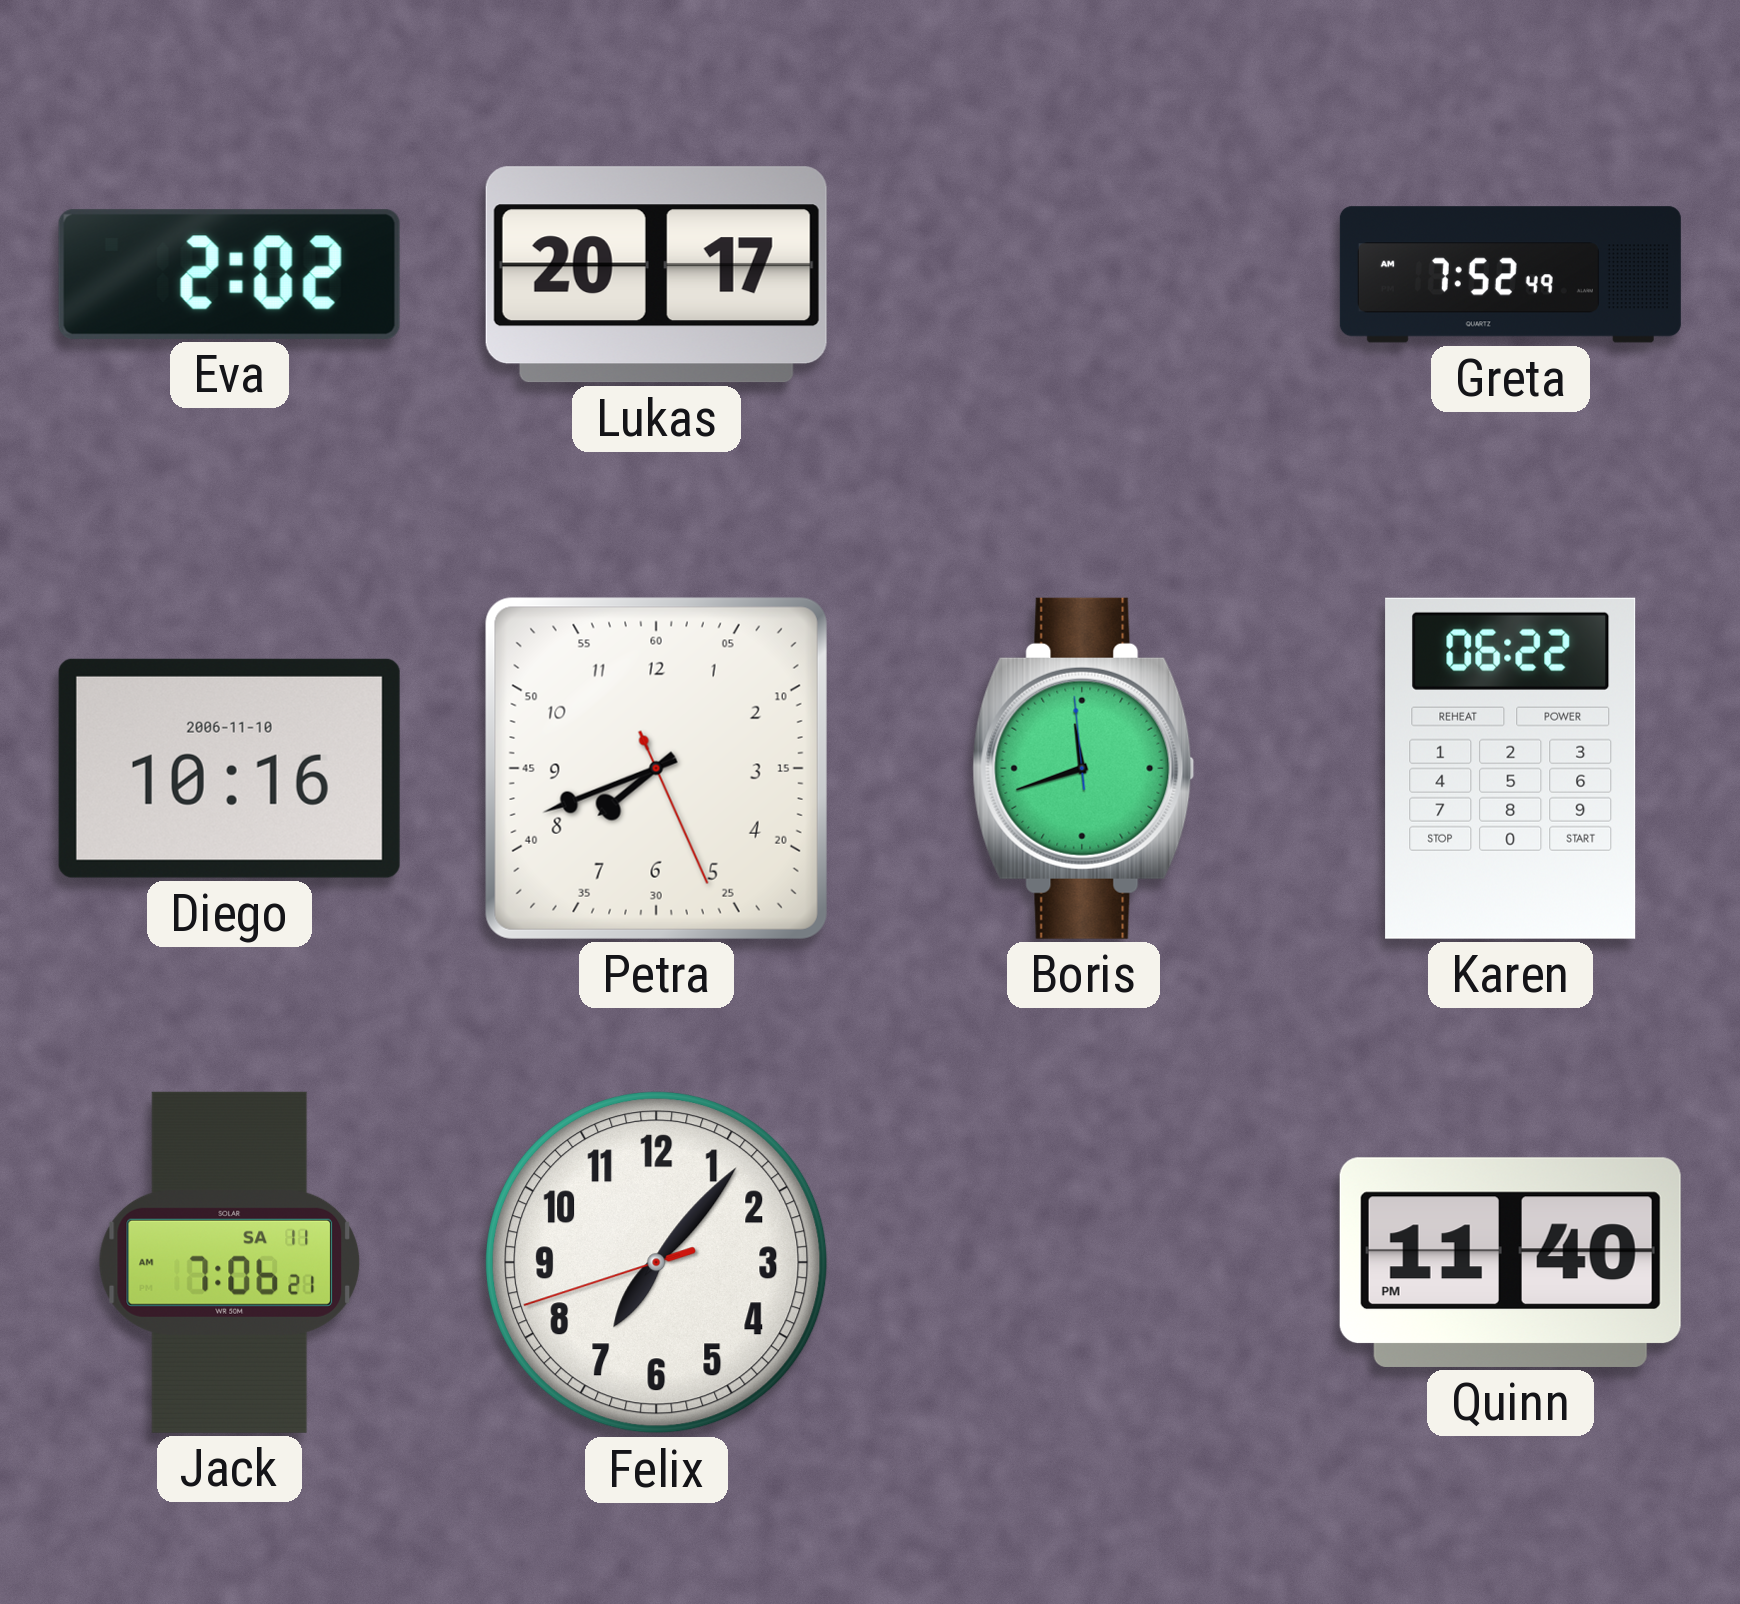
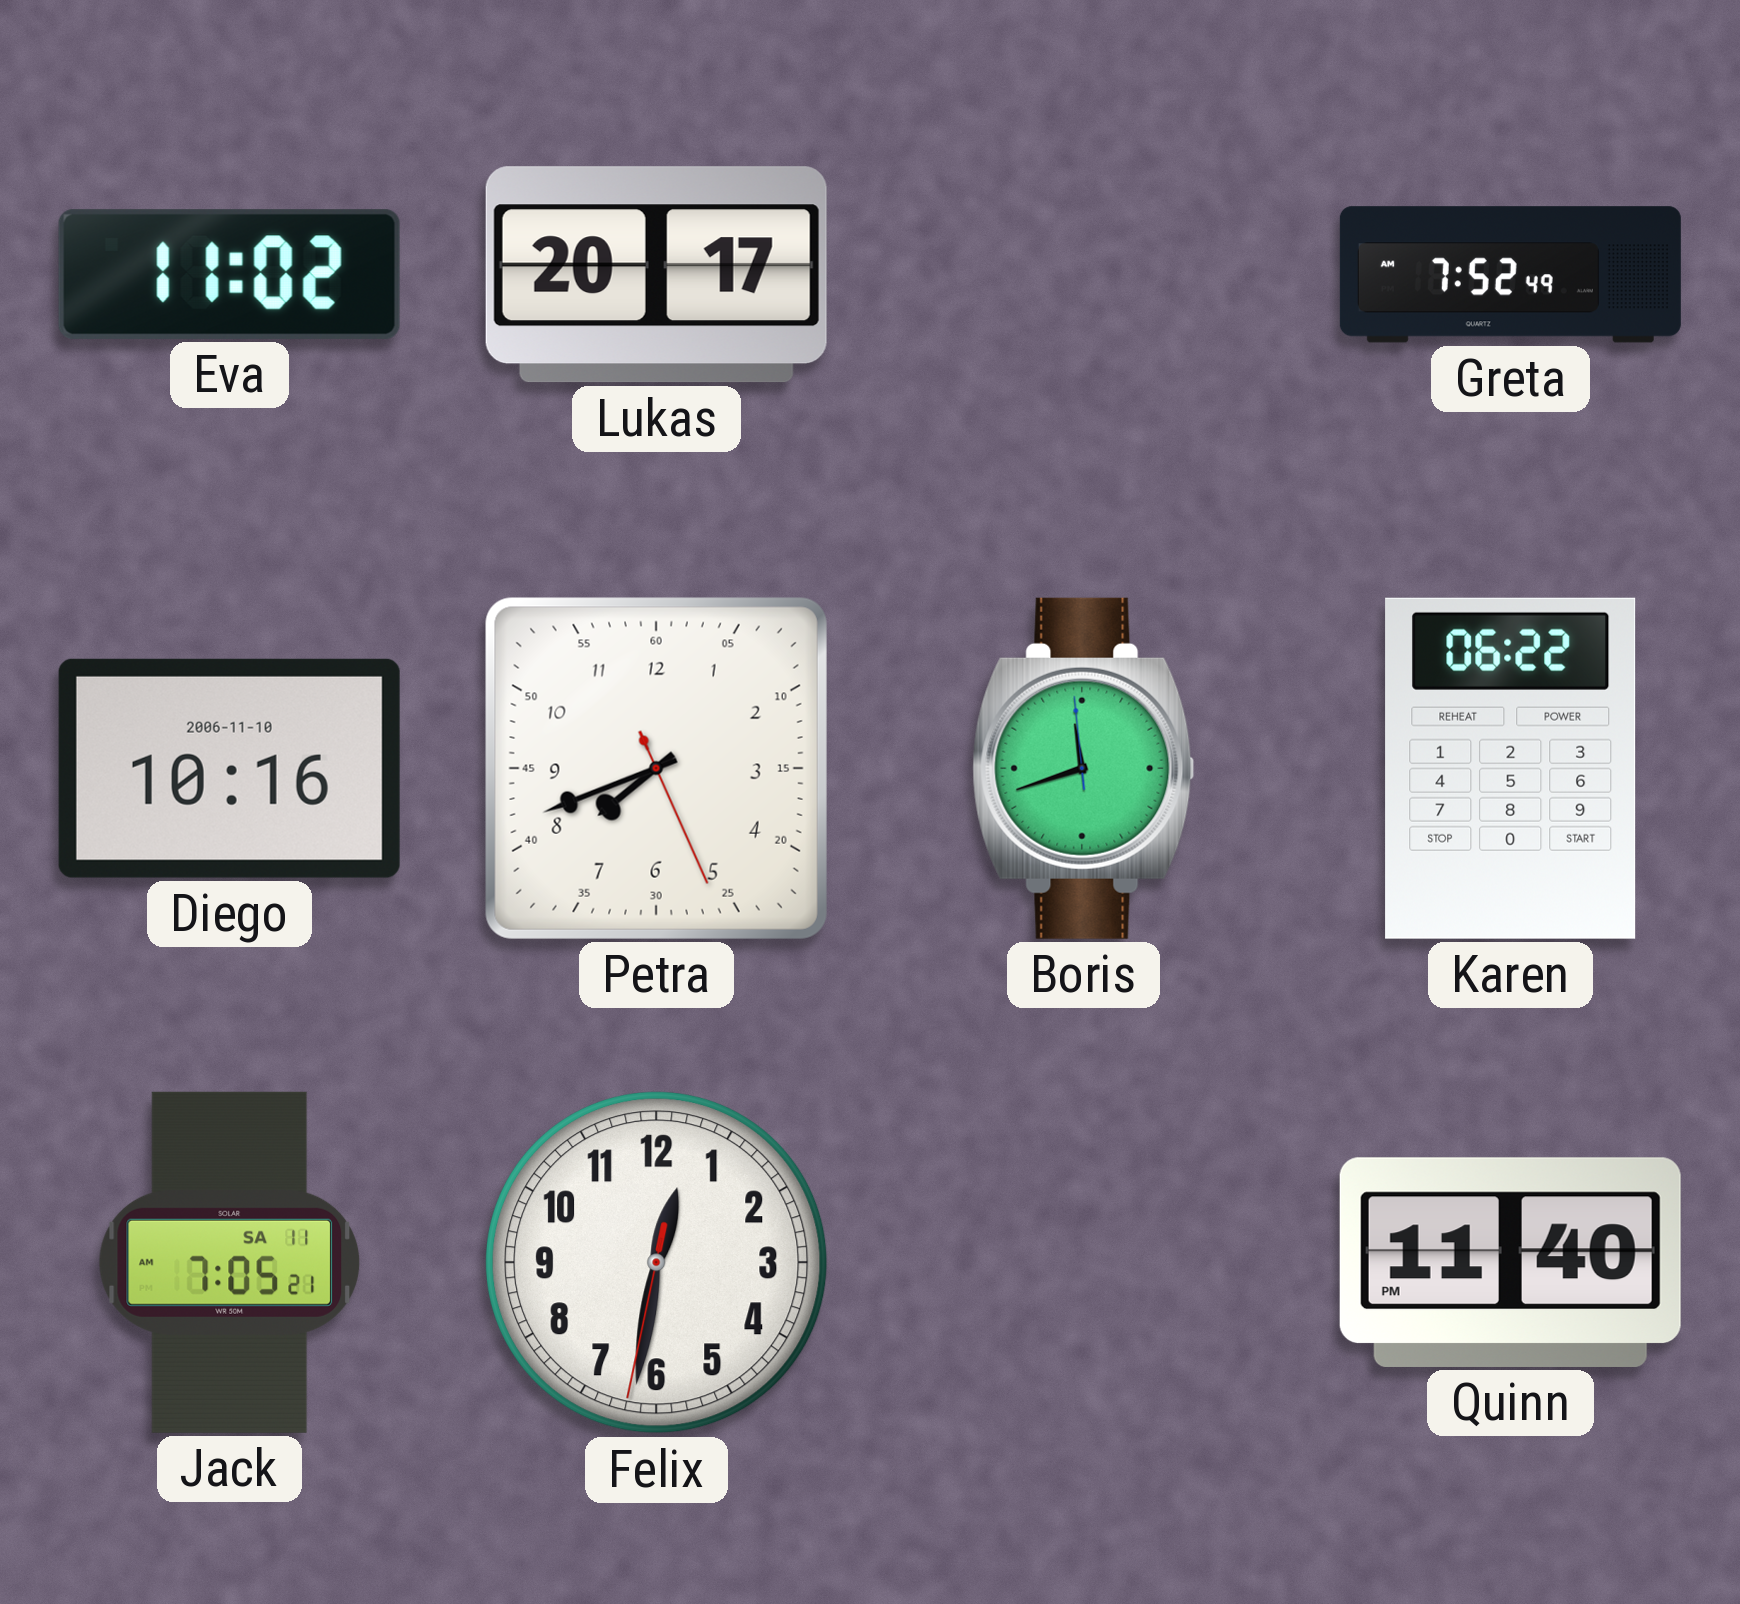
Eva: 2:02 -> 11:02 (229, 274)
Jack: 7:06 -> 7:05 (230, 1262)
Felix: 7:06 -> 12:31 (657, 1263)
